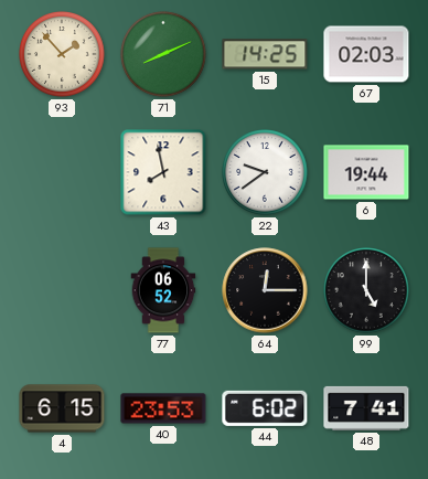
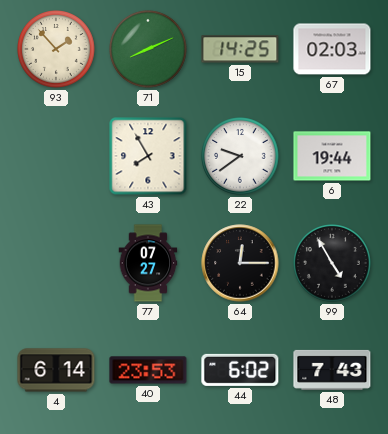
43: 7:58 -> 7:55 (148, 156)
77: 06:52 -> 07:27 (148, 263)
99: 5:00 -> 4:55 (333, 264)
4: 6:15 -> 6:14 (56, 370)
48: 7:41 -> 7:43 (332, 370)
